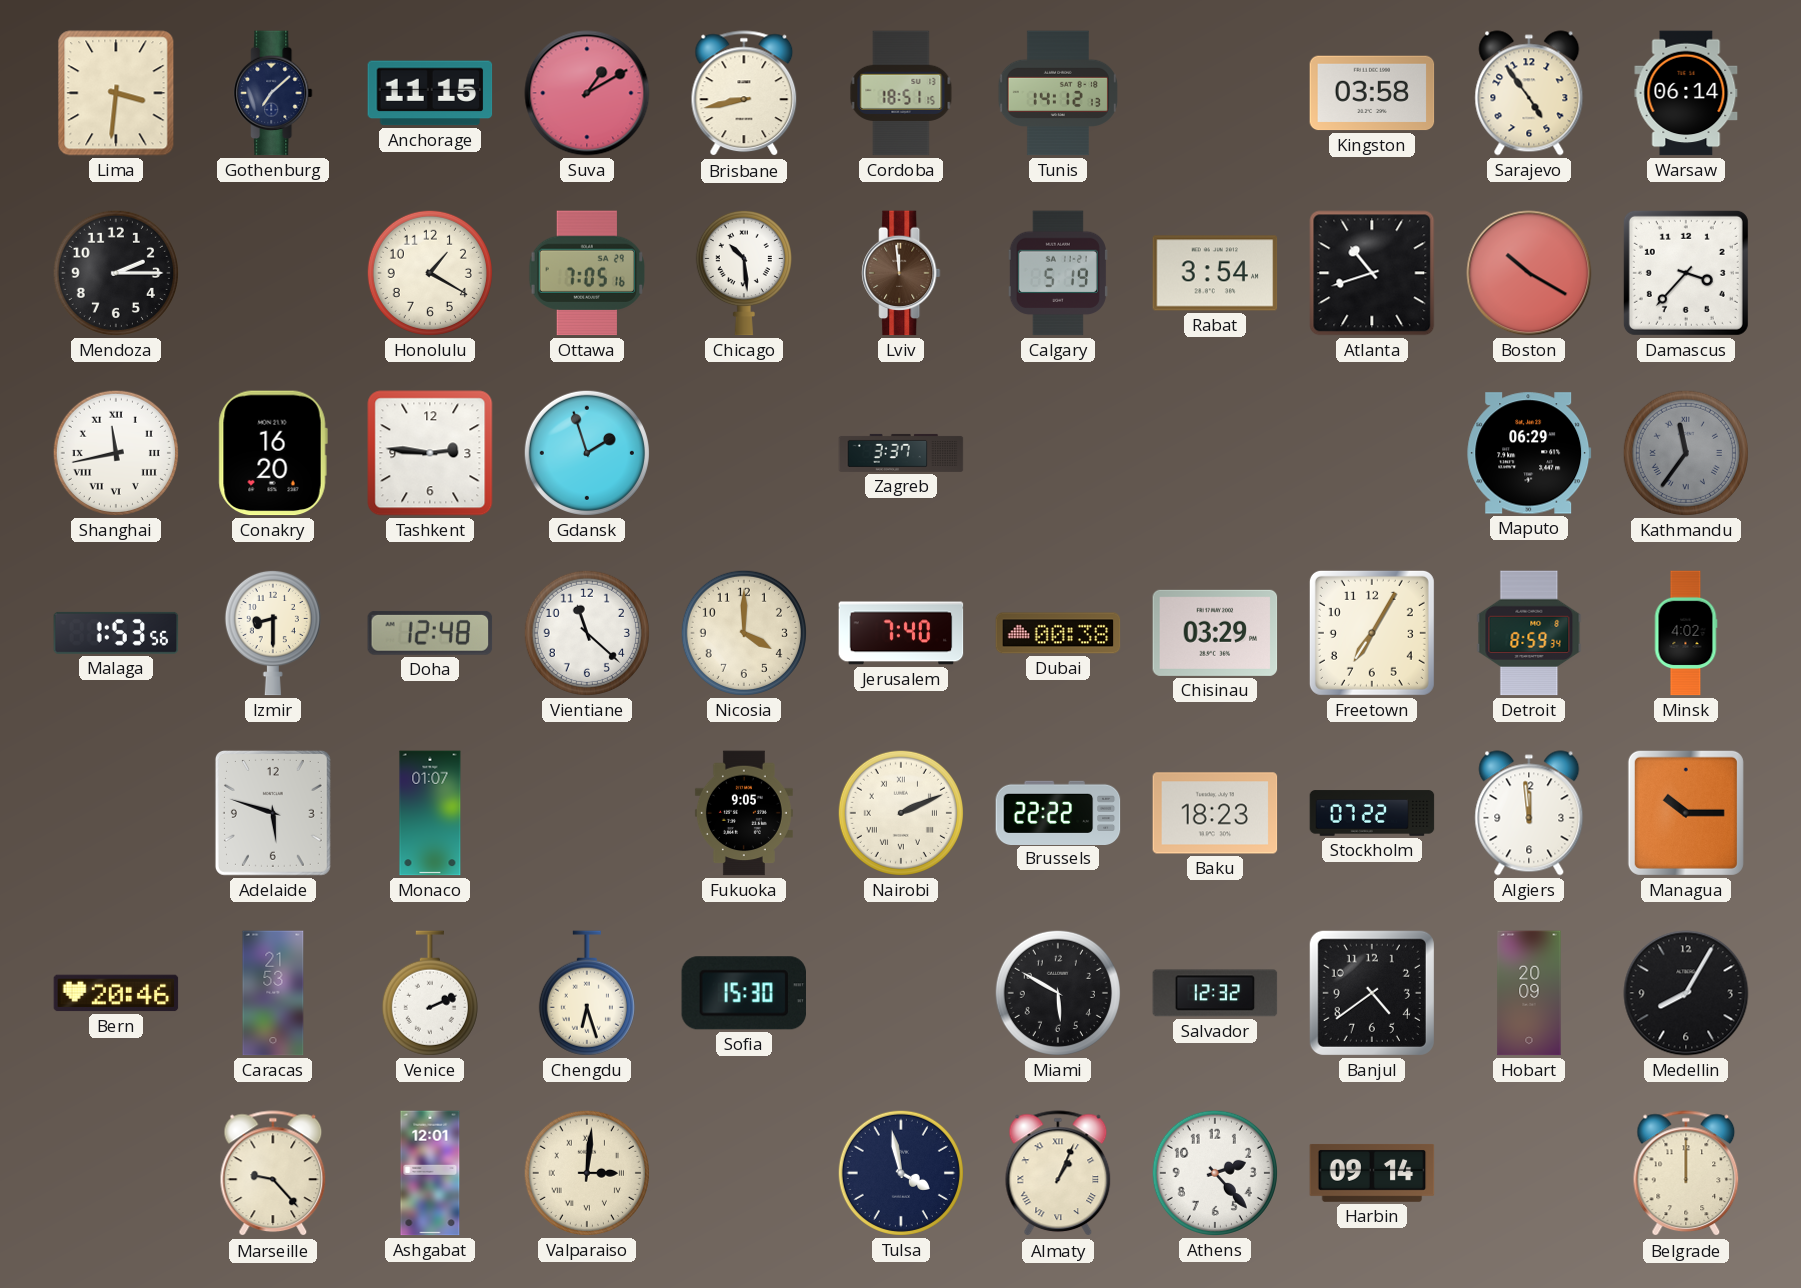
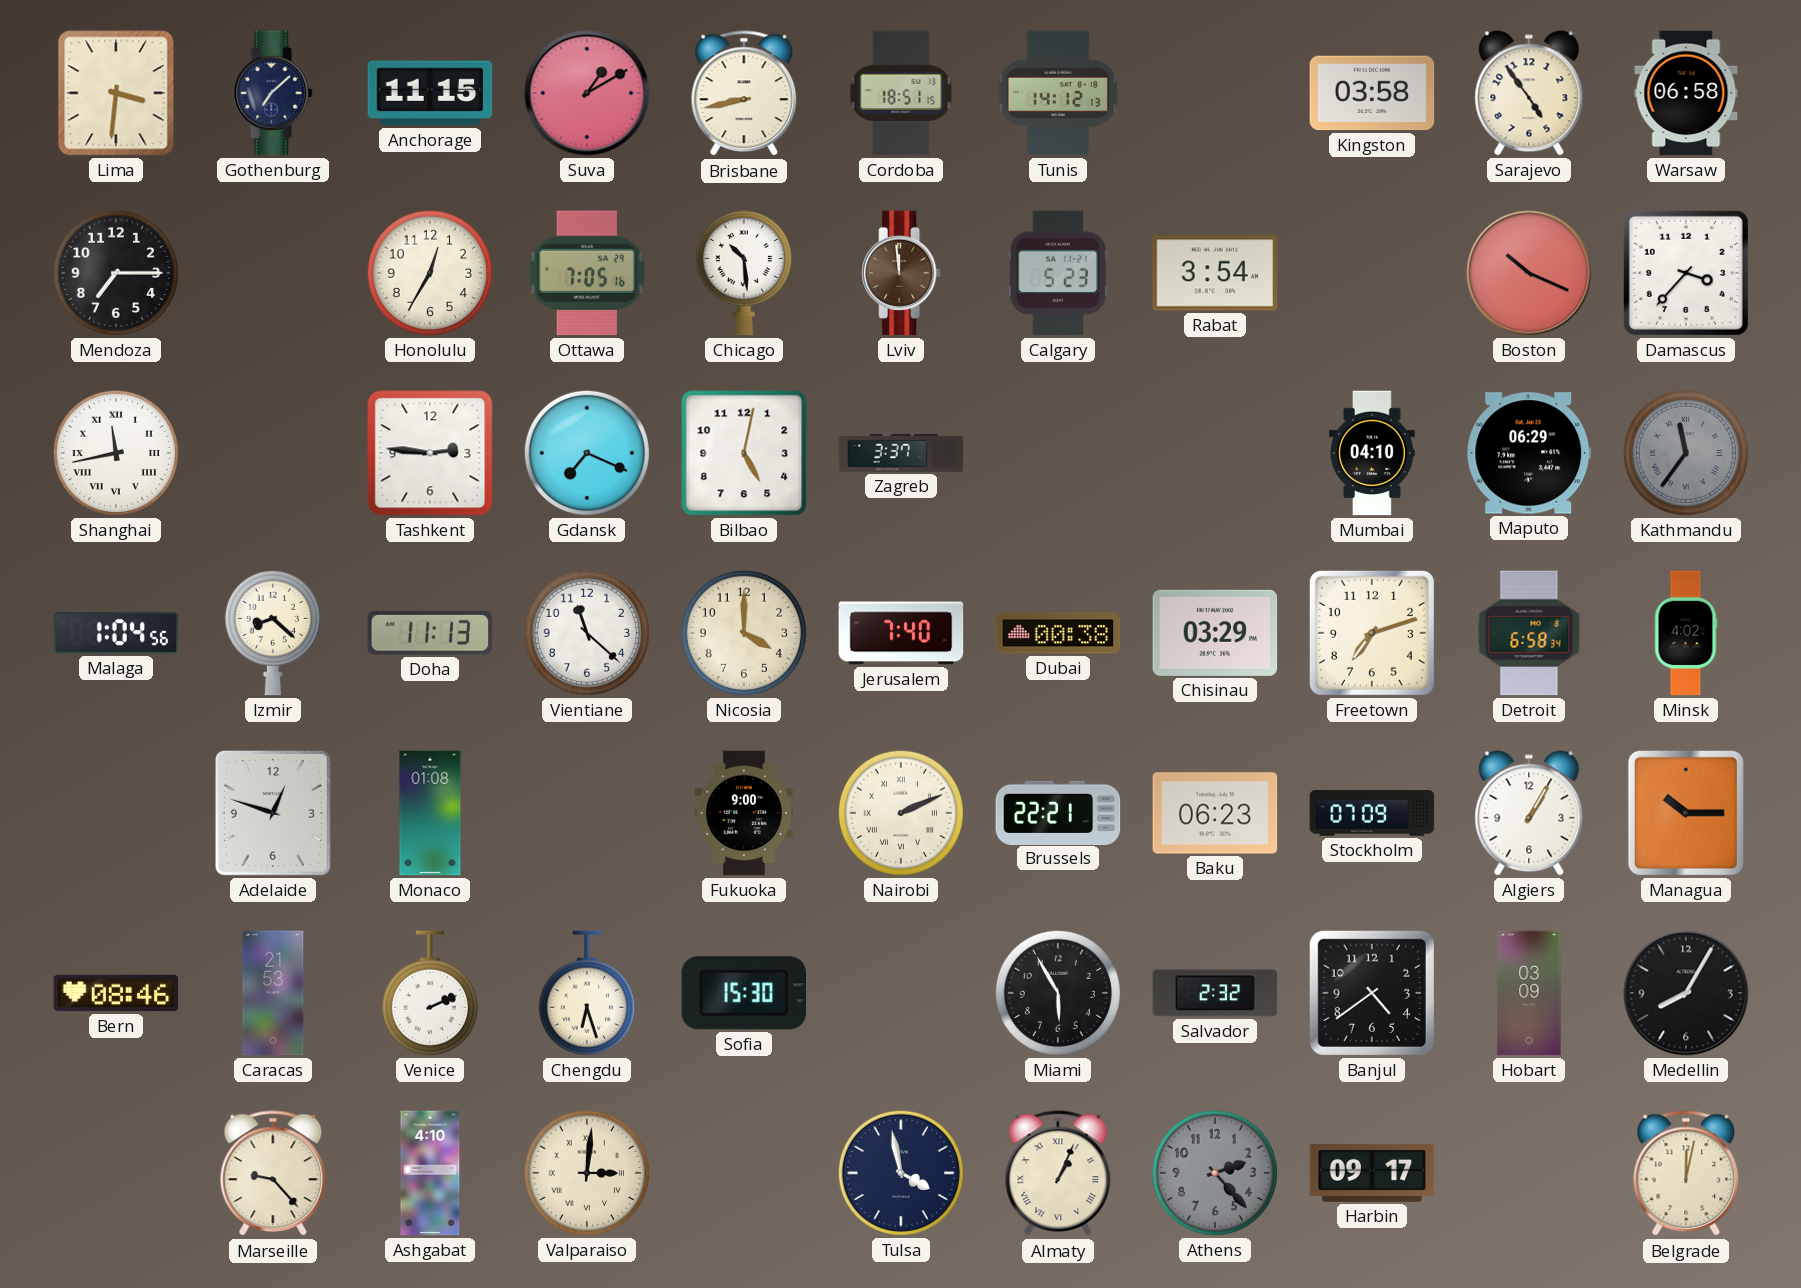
Warsaw: 06:14 -> 06:58 (1686, 93)
Mendoza: 2:15 -> 7:15 (116, 273)
Honolulu: 1:20 -> 12:35 (430, 273)
Calgary: 5:19 -> 5:23 (1058, 273)
Atlanta: 10:42 -> none (1372, 273)
Boston: 10:20 -> 10:19 (1529, 273)
Conakry: 16:20 -> none (273, 453)
Gdansk: 1:57 -> 7:19 (587, 453)
Bilbao: none -> 5:02 (744, 453)
Mumbai: none -> 04:10 (1372, 453)
Malaga: 1:53 -> 1:04 (116, 633)
Izmir: 8:30 -> 8:22 (273, 633)
Doha: 12:48 -> 11:13 (430, 633)
Freetown: 7:05 -> 7:12 (1372, 633)
Detroit: 8:59 -> 6:58 (1529, 633)
Adelaide: 5:48 -> 12:48 (273, 813)
Monaco: 01:07 -> 01:08 (430, 813)
Fukuoka: 9:05 -> 9:00 (744, 813)
Brussels: 22:22 -> 22:21 (1058, 812)
Baku: 18:23 -> 06:23 (1215, 813)
Stockholm: 07:22 -> 07:09 (1372, 813)
Algiers: 11:59 -> 1:05 (1529, 813)
Bern: 20:46 -> 08:46 (116, 993)
Miami: 5:50 -> 5:55 (1058, 993)
Salvador: 12:32 -> 2:32 (1215, 993)
Hobart: 20:09 -> 03:09 (1529, 993)
Ashgabat: 12:01 -> 4:10 (430, 1173)
Athens dial: white -> grey (1215, 1173)
Harbin: 09:14 -> 09:17 (1372, 1173)
Belgrade: 12:00 -> 12:02 (1686, 1174)
